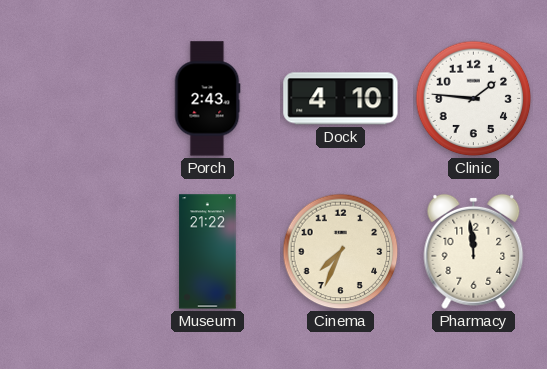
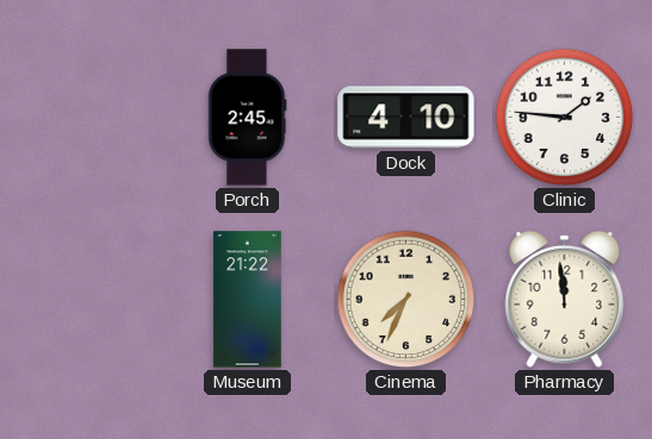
Porch: 2:43 -> 2:45 (247, 118)
